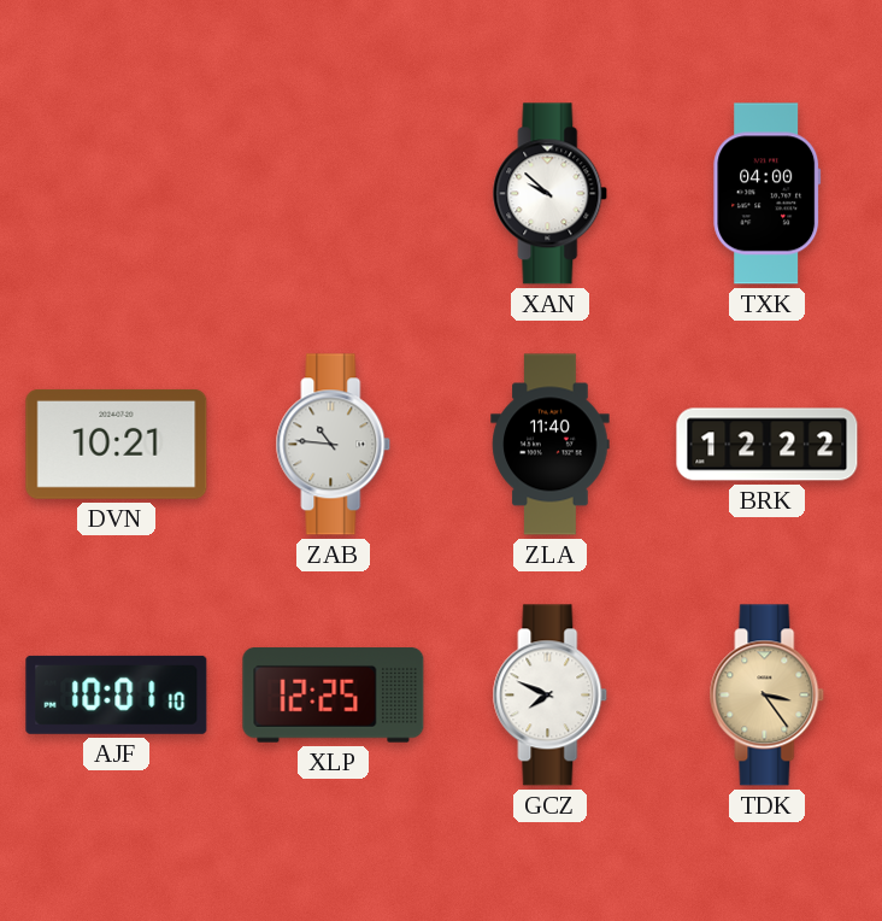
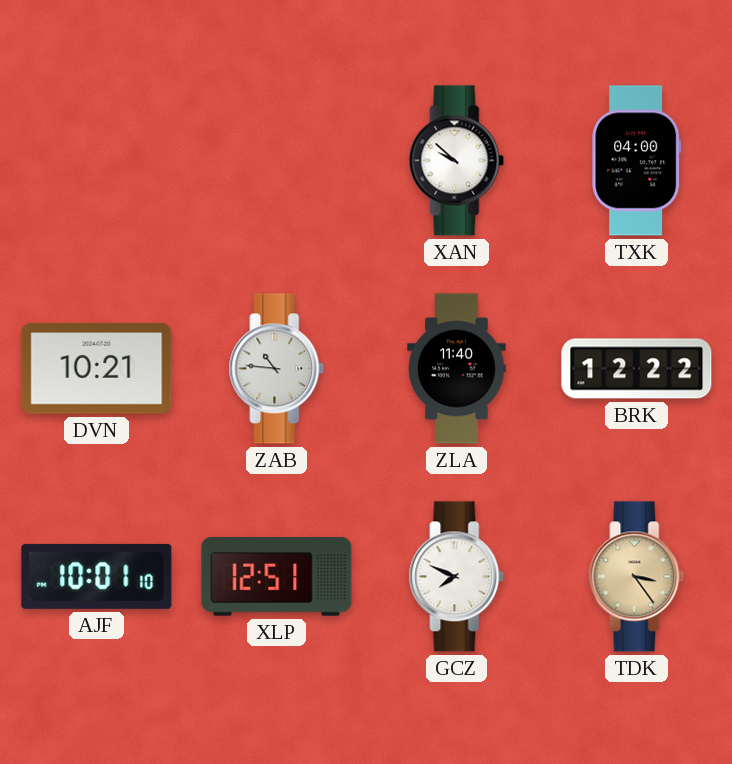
XLP: 12:25 -> 12:51 (277, 577)
